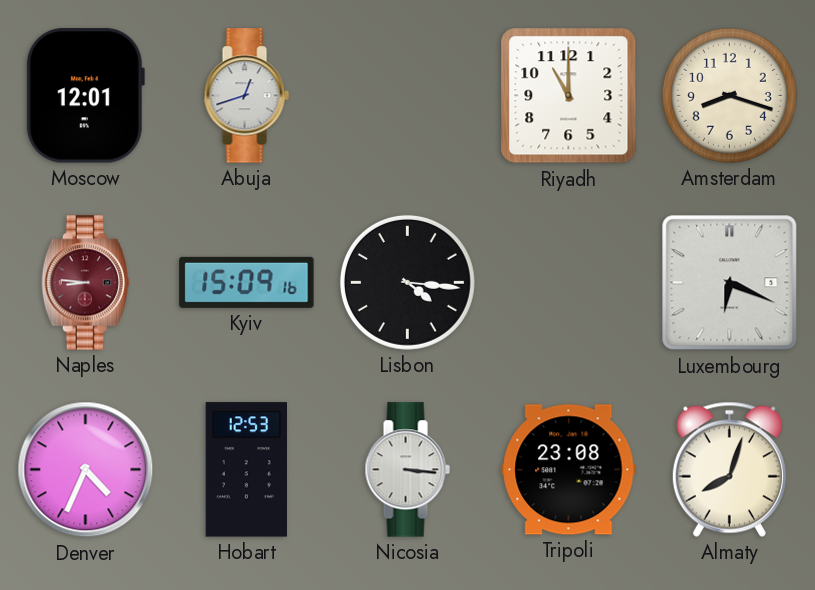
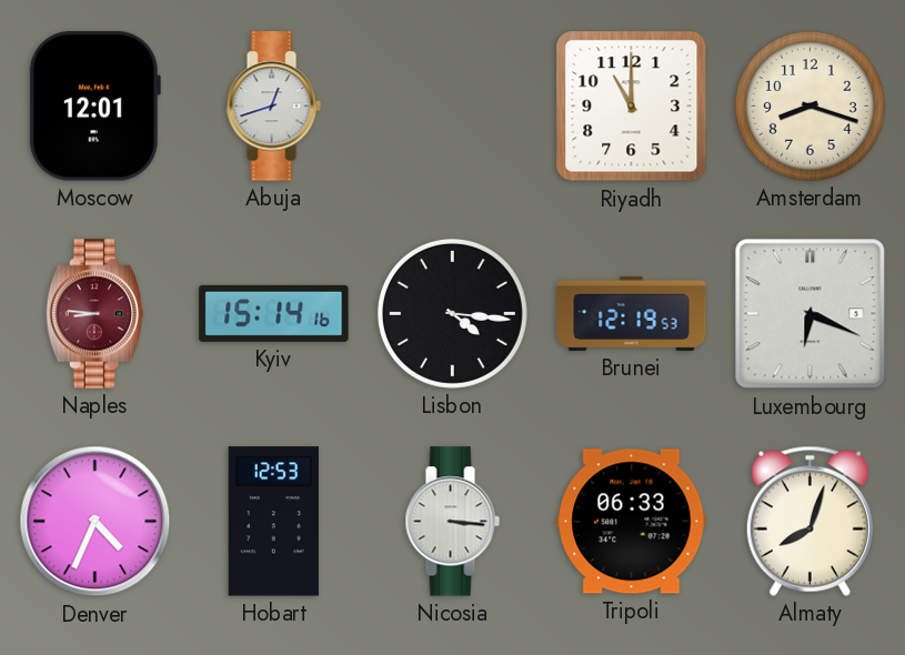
Kyiv: 15:09 -> 15:14 (274, 313)
Brunei: none -> 12:19 (632, 313)
Tripoli: 23:08 -> 06:33 (632, 522)
